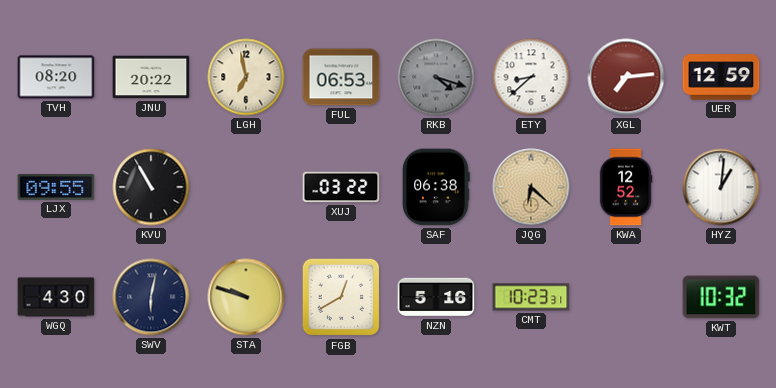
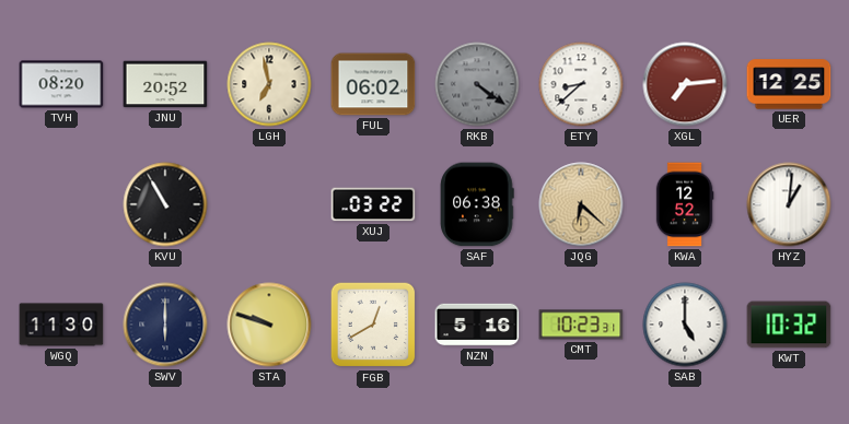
JNU: 20:22 -> 20:52 (165, 84)
FUL: 06:53 -> 06:02 (373, 84)
RKB: 4:18 -> 4:21 (477, 84)
UER: 12:59 -> 12:25 (789, 84)
LJX: 09:55 -> none (56, 187)
WGQ: 4:30 -> 11:30 (61, 325)
SWV: 6:02 -> 6:00 (165, 325)
SAB: none -> 5:00 (685, 325)
